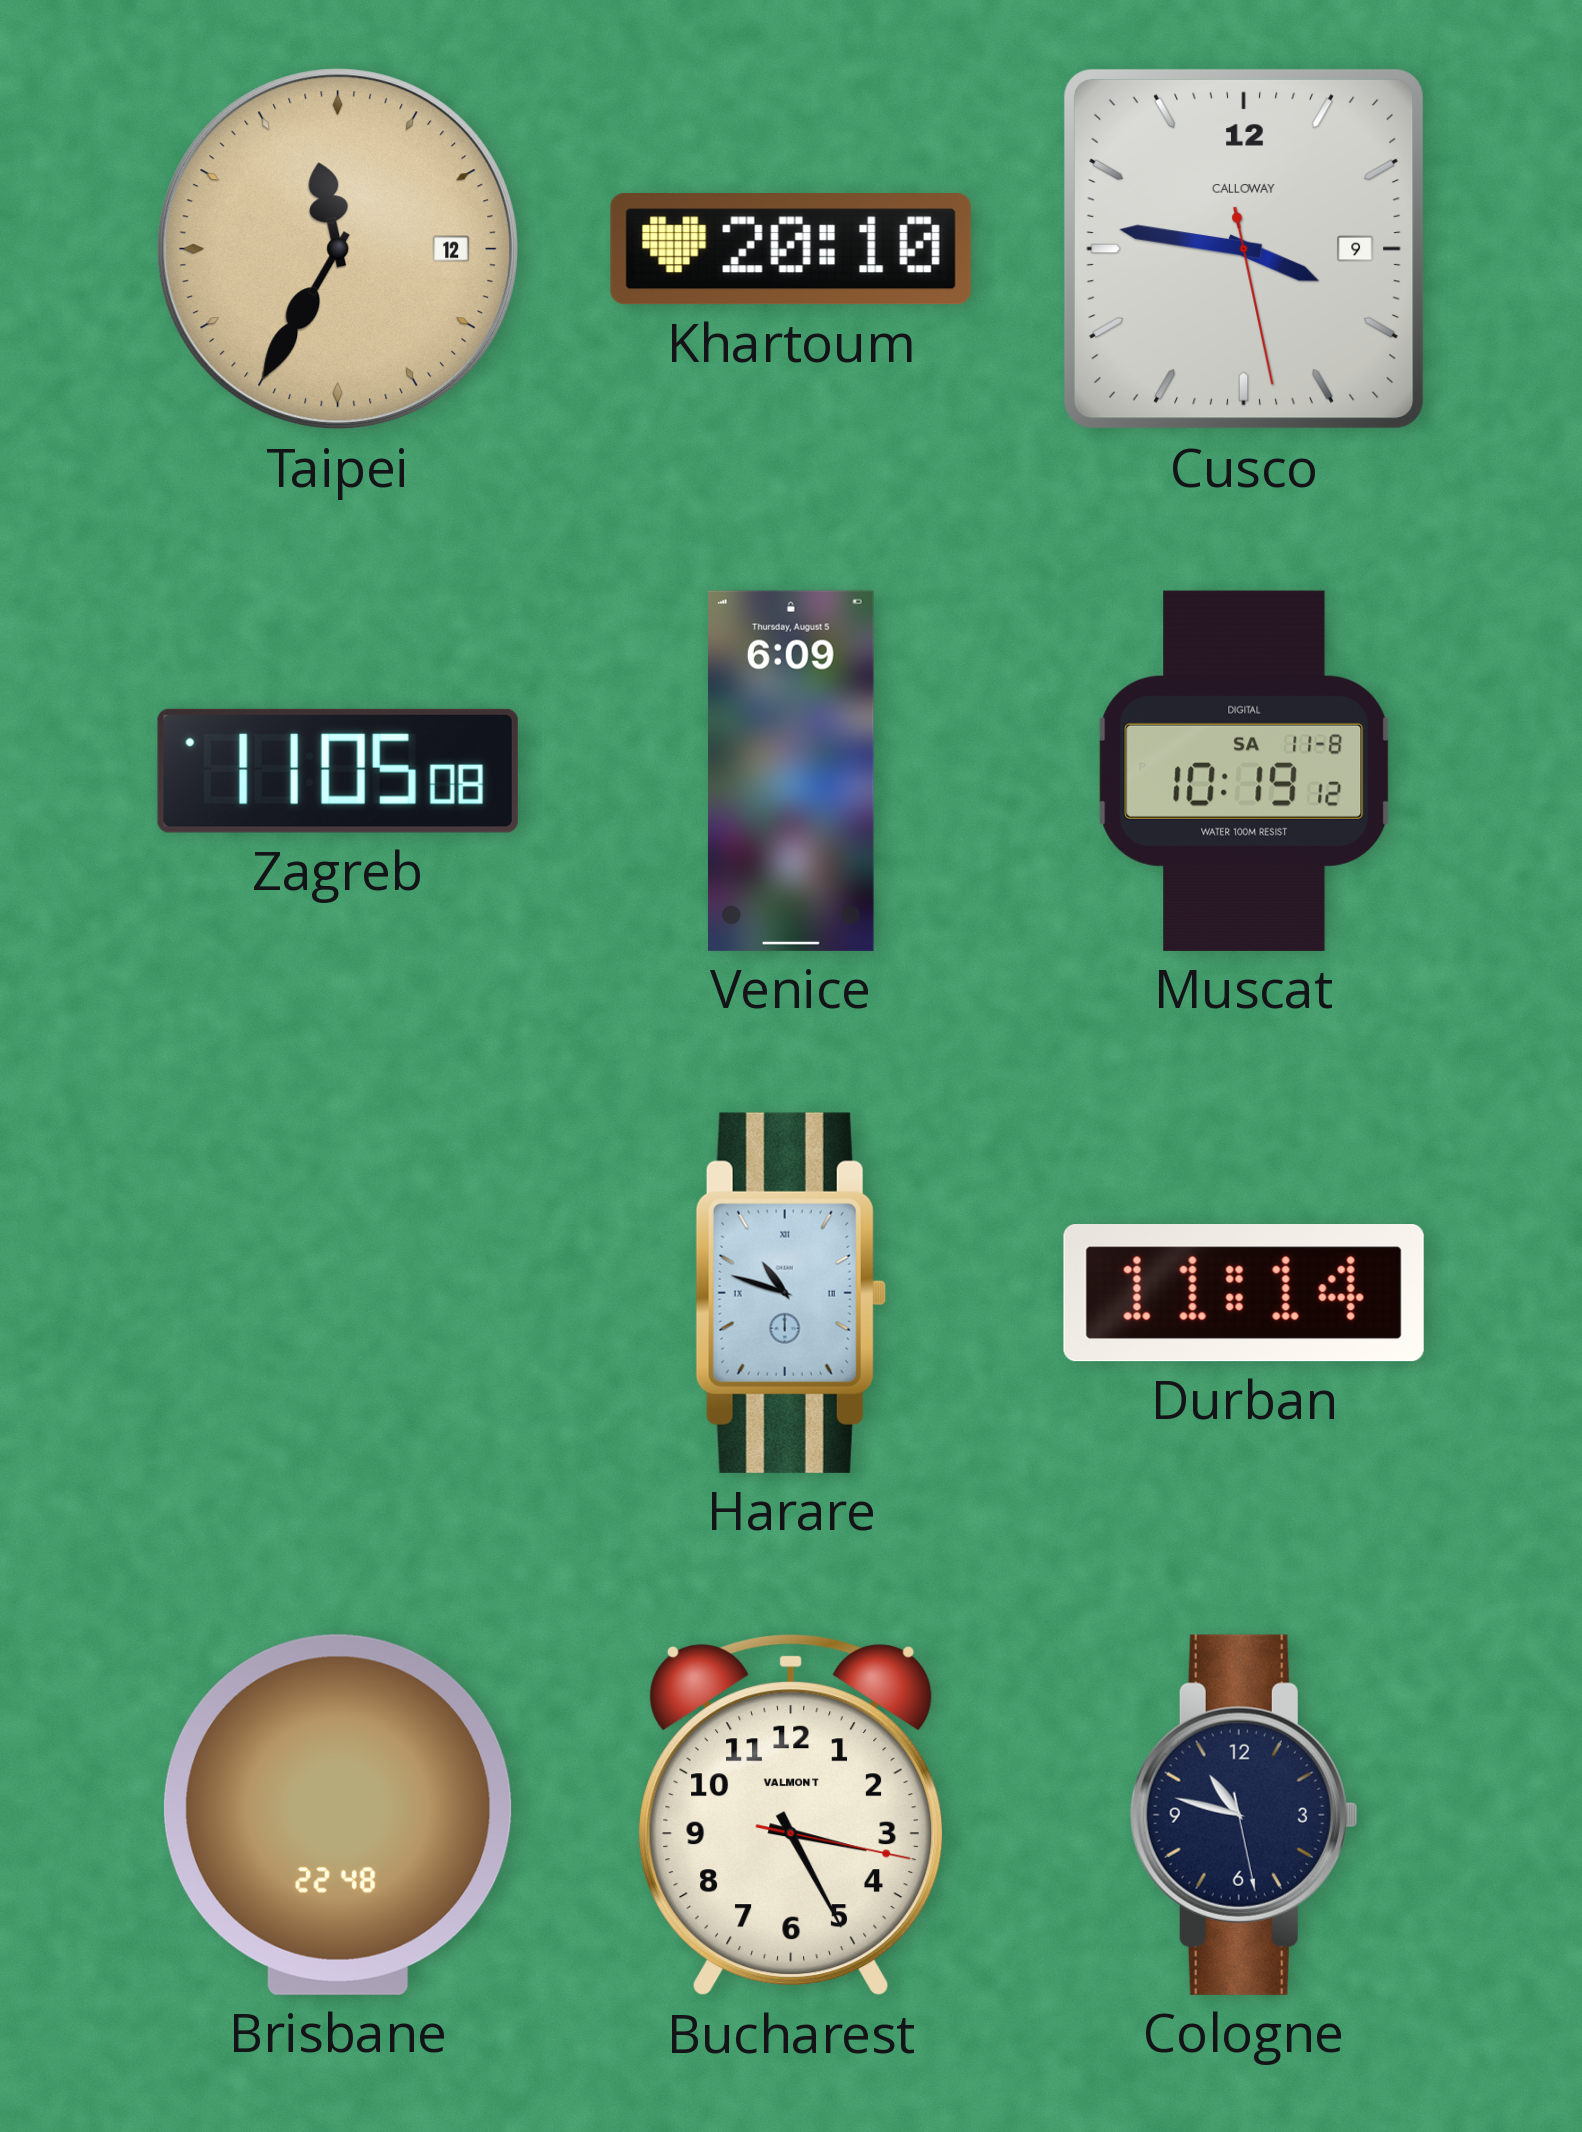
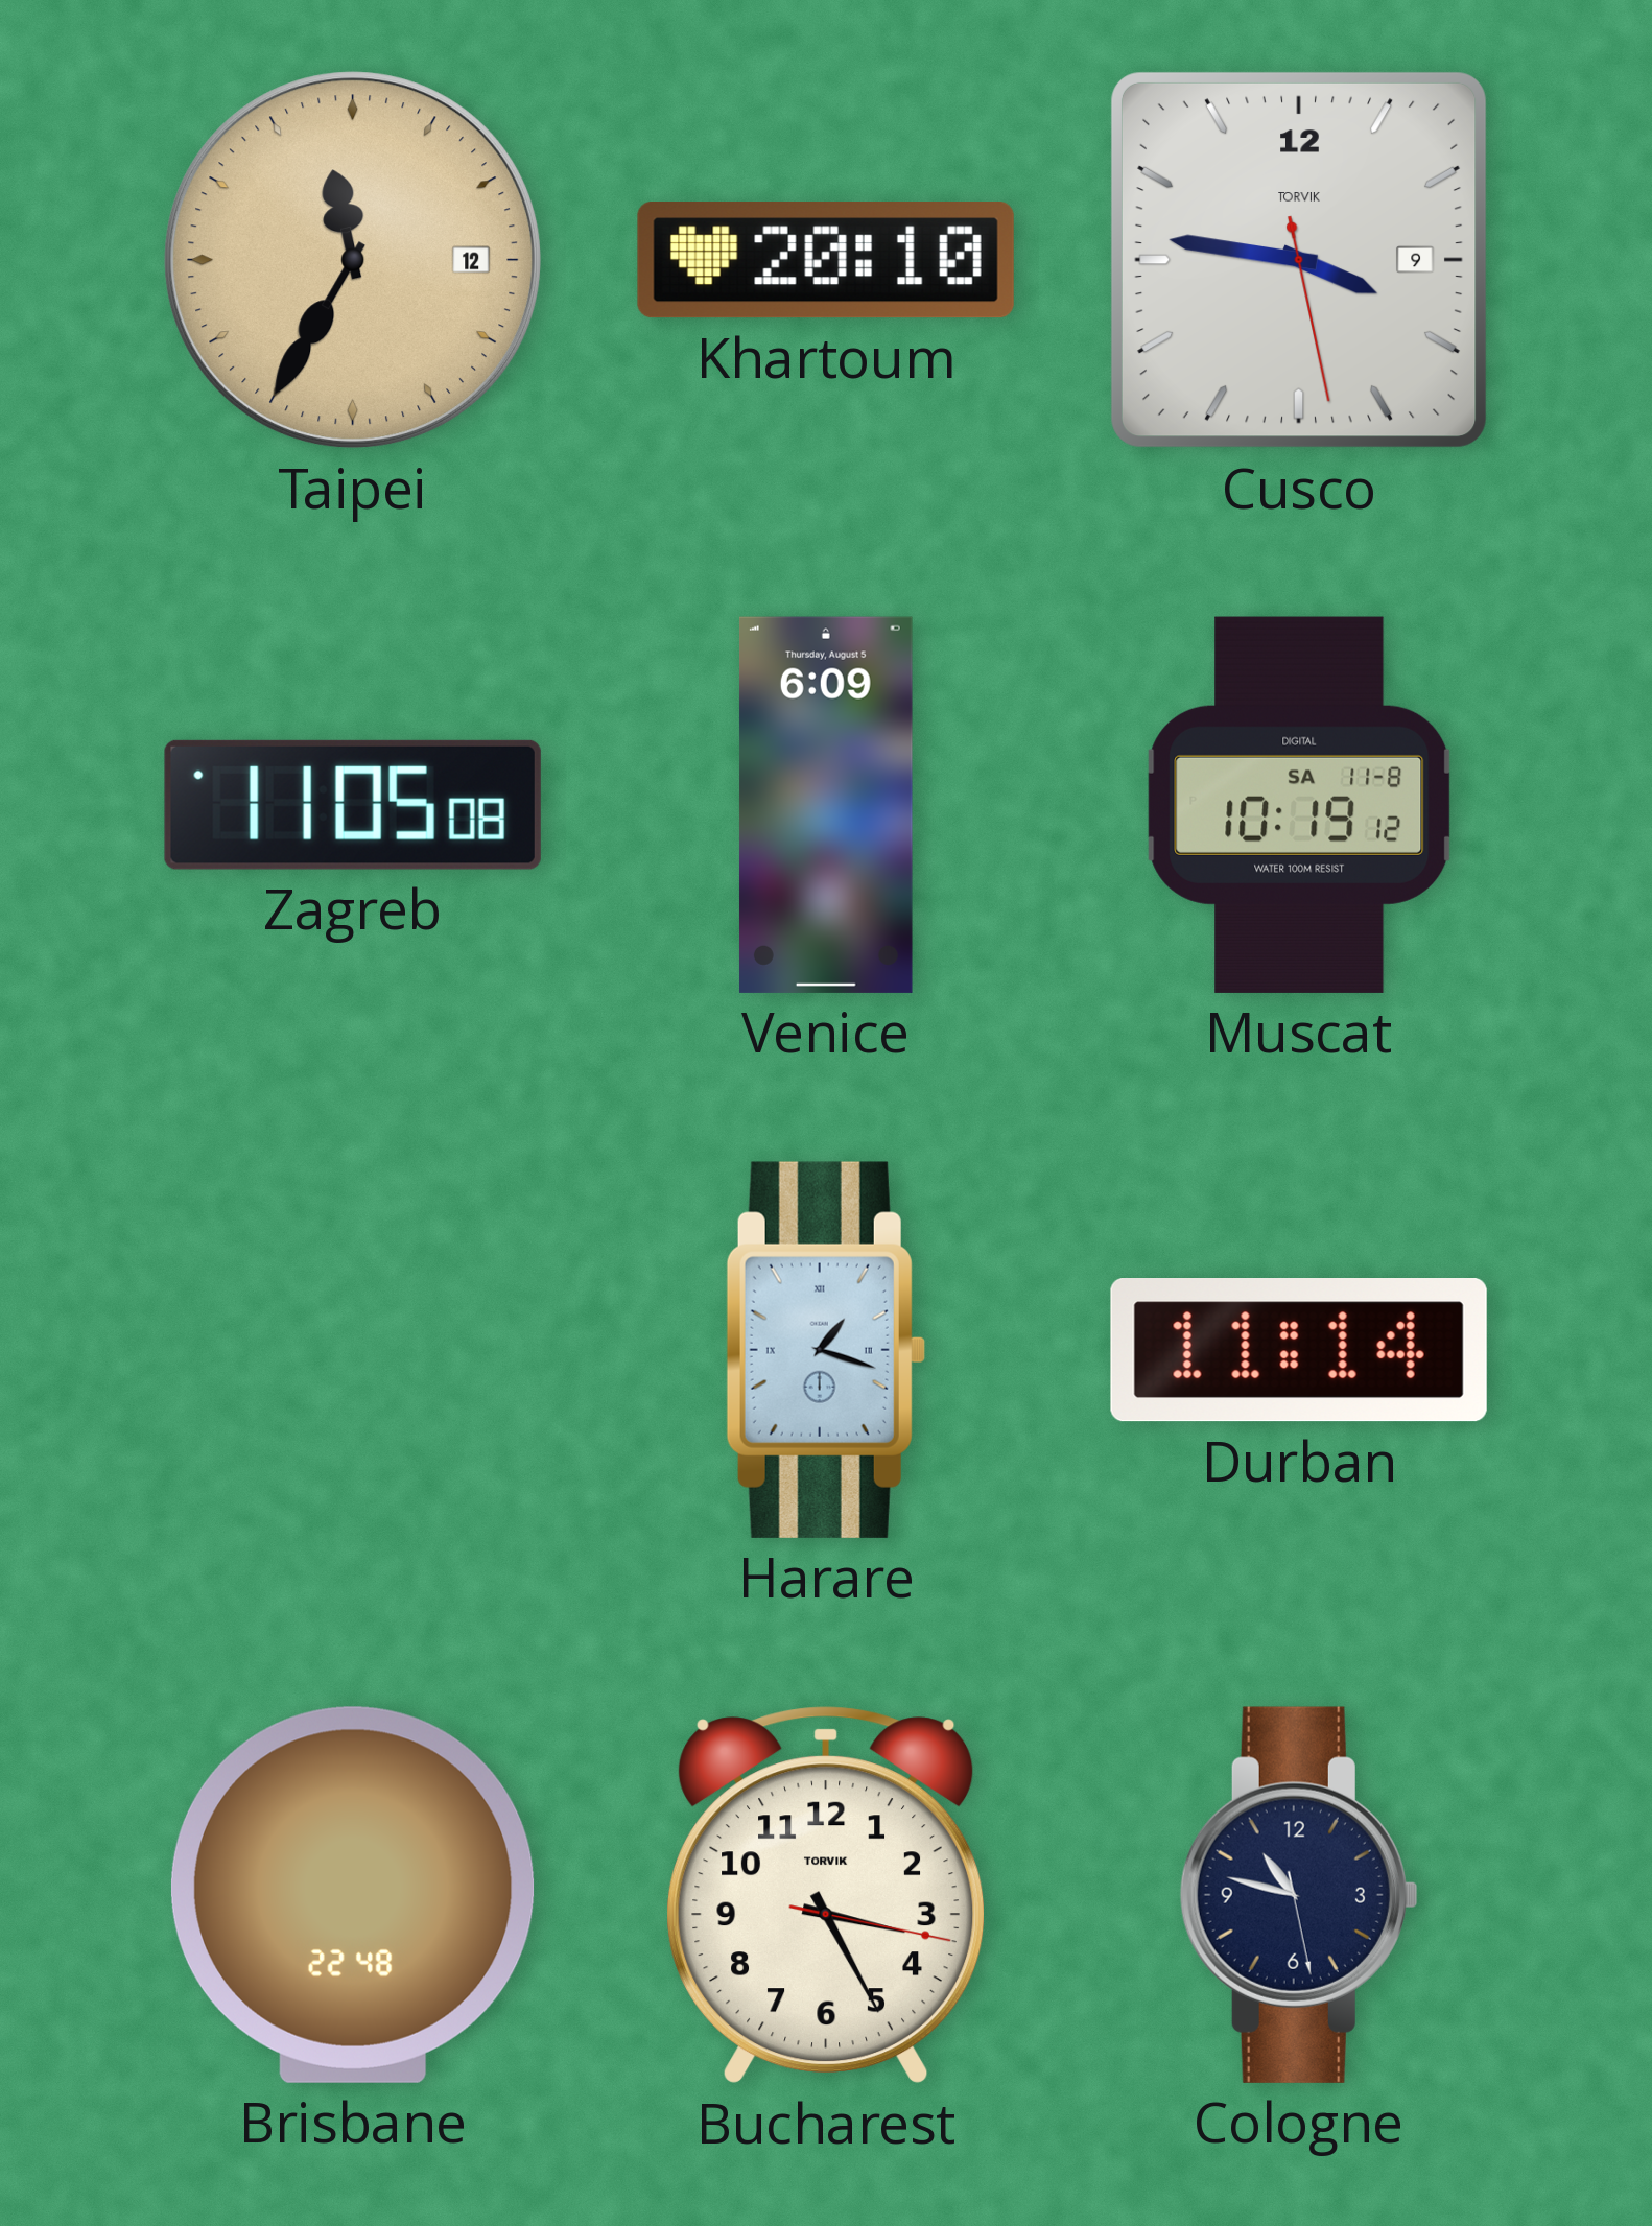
Cusco brand: CALLOWAY -> TORVIK (1299, 260)
Harare: 10:48 -> 1:18 (826, 1350)
Bucharest brand: VALMONT -> TORVIK (825, 1895)
